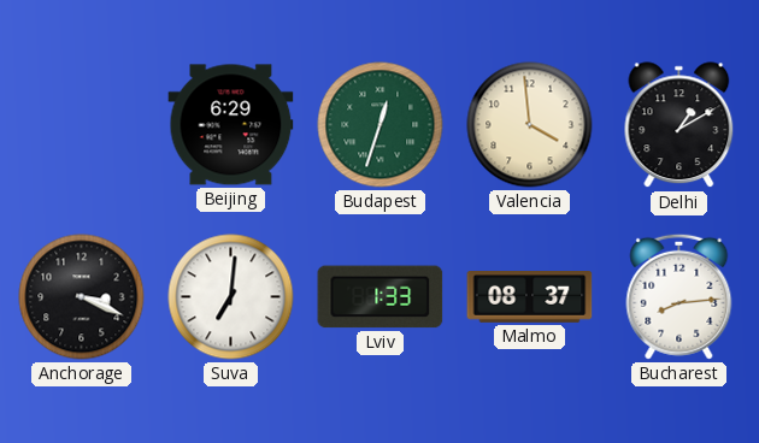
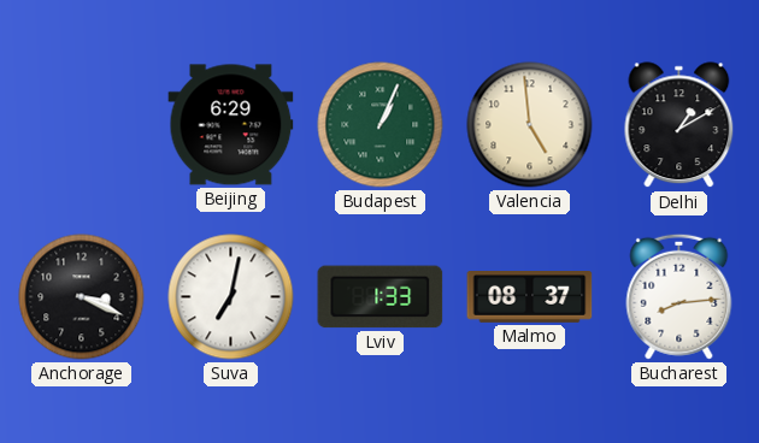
Budapest: 12:33 -> 1:04 (381, 125)
Valencia: 3:59 -> 4:59 (530, 125)
Suva: 7:01 -> 7:02 (231, 297)
